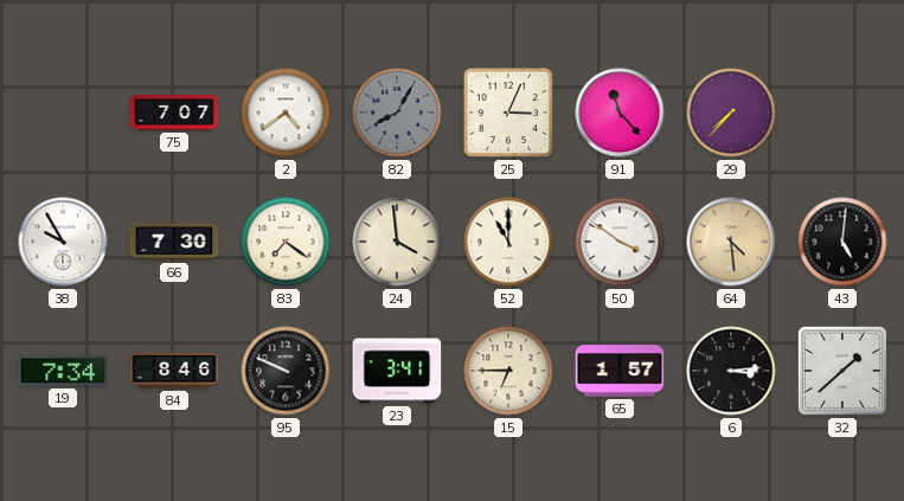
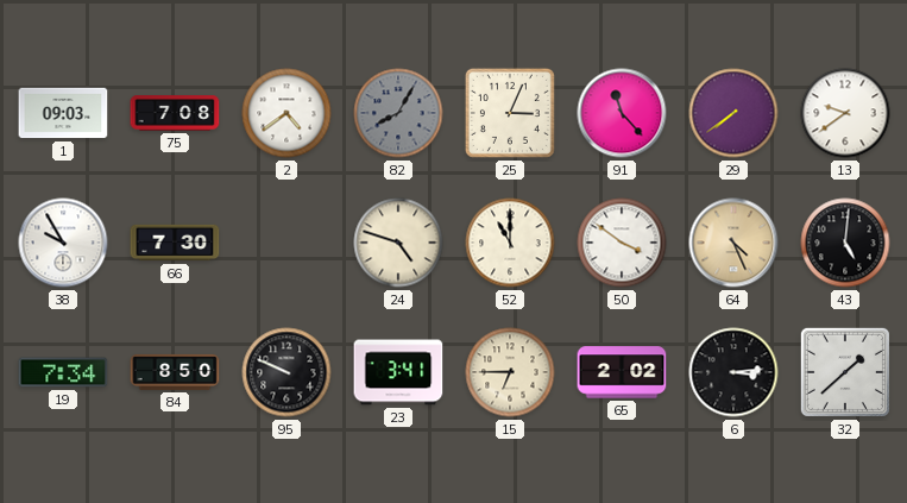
1: none -> 09:03 (63, 113)
75: 7:07 -> 7:08 (175, 113)
29: 7:37 -> 7:39 (733, 113)
13: none -> 9:39 (845, 113)
83: 7:21 -> none (286, 242)
24: 3:59 -> 4:48 (398, 243)
64: 4:29 -> 4:26 (733, 243)
84: 8:46 -> 8:50 (175, 372)
65: 1:57 -> 2:02 (622, 372)
